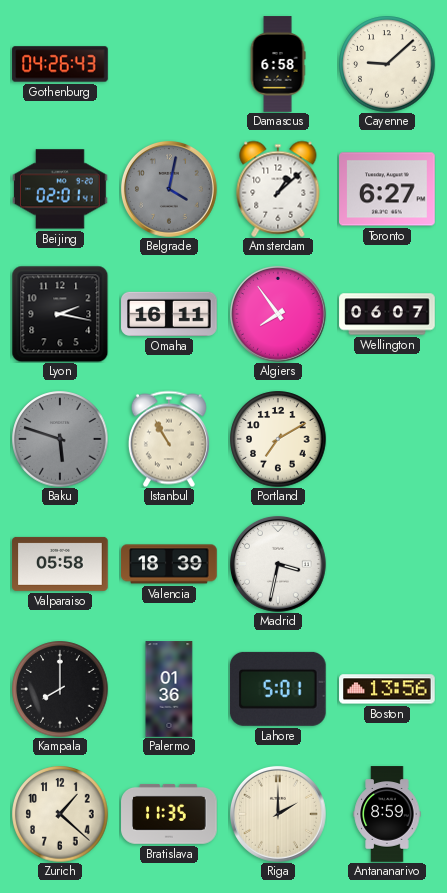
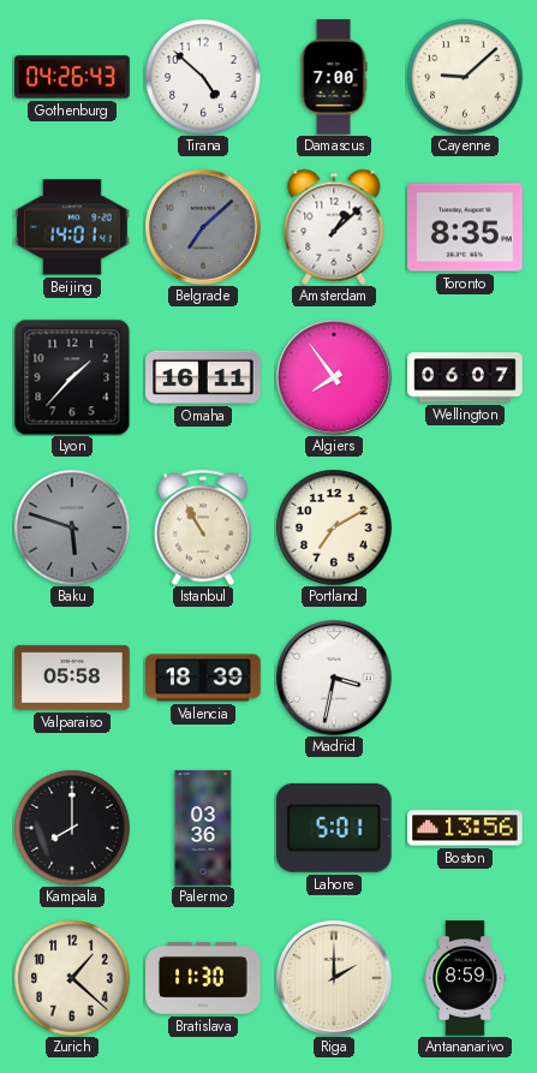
Tirana: none -> 4:52 (203, 77)
Damascus: 6:58 -> 7:00 (334, 77)
Beijing: 02:01 -> 14:01 (72, 227)
Belgrade: 4:02 -> 7:08 (203, 227)
Toronto: 6:27 -> 8:35 (465, 227)
Lyon: 2:17 -> 1:37 (72, 377)
Palermo: 01:36 -> 03:36 (203, 828)
Bratislava: 11:35 -> 11:30 (203, 978)
